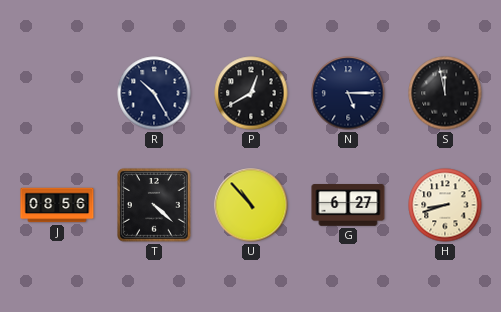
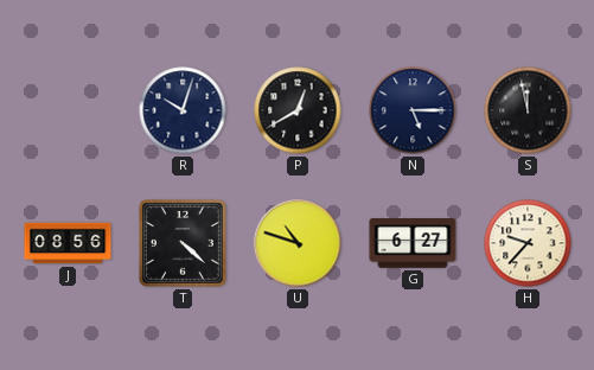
R: 10:25 -> 10:03 (183, 110)
U: 10:53 -> 10:48 (298, 243)
H: 8:42 -> 9:37 (528, 243)
